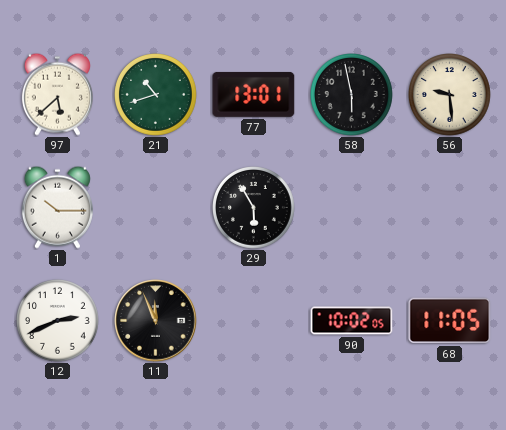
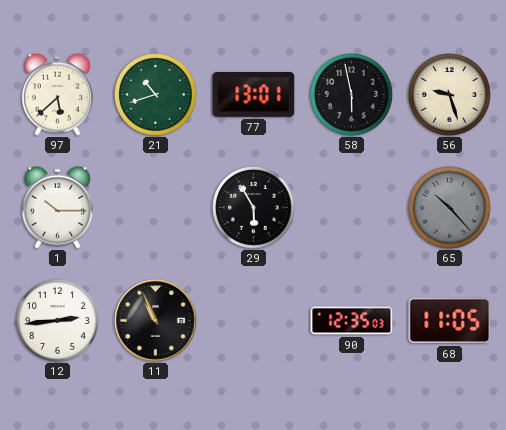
56: 9:29 -> 9:27 (450, 95)
65: none -> 10:23 (450, 208)
12: 2:41 -> 2:44 (58, 321)
11: 11:56 -> 10:56 (156, 321)
90: 10:02 -> 12:35 (352, 321)
